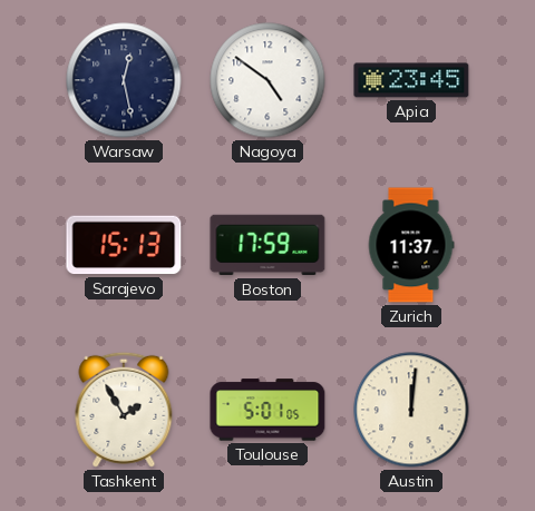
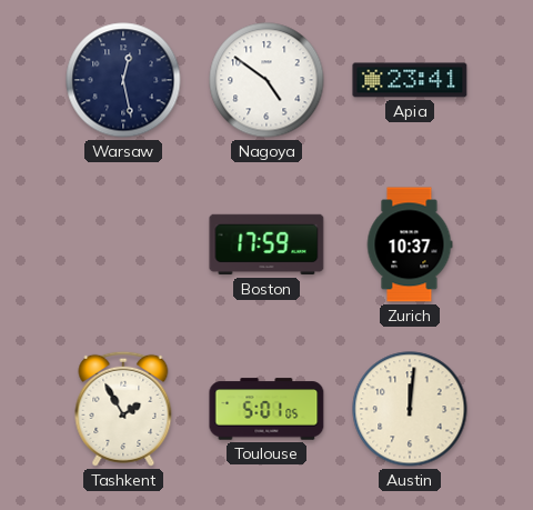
Apia: 23:45 -> 23:41 (410, 80)
Sarajevo: 15:13 -> none (124, 245)
Zurich: 11:37 -> 10:37 (410, 244)
